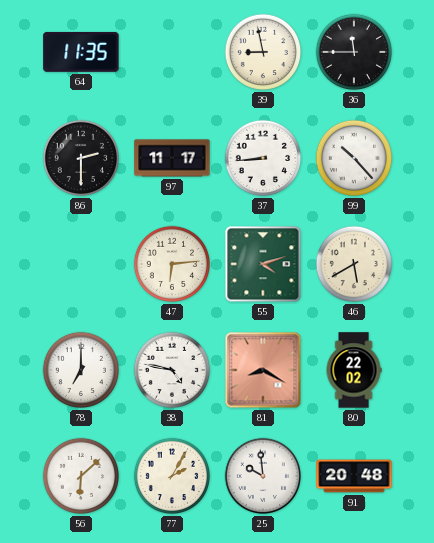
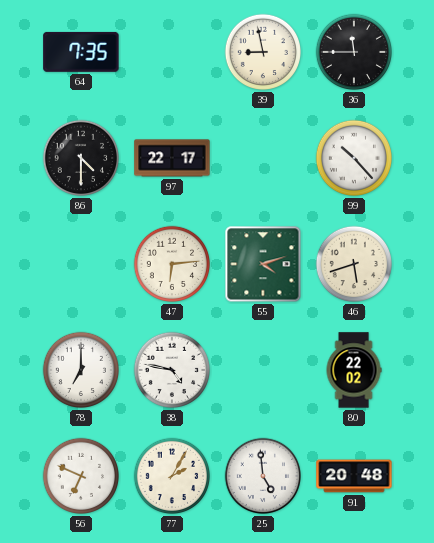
64: 11:35 -> 7:35 (81, 52)
86: 2:30 -> 4:30 (81, 158)
97: 11:17 -> 22:17 (172, 158)
37: 8:44 -> none (263, 158)
46: 5:40 -> 5:42 (354, 264)
81: 8:20 -> none (263, 370)
56: 6:08 -> 6:49 (81, 476)
25: 9:59 -> 4:59 (263, 476)
